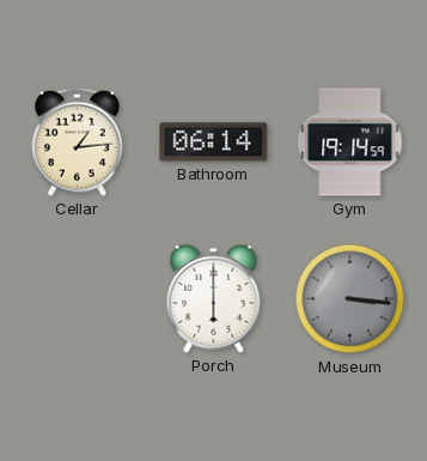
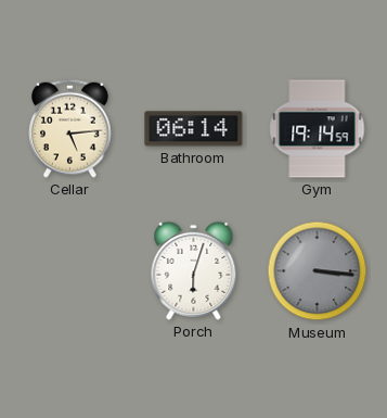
Cellar: 1:14 -> 5:14 (70, 128)
Porch: 6:00 -> 6:03 (194, 270)
